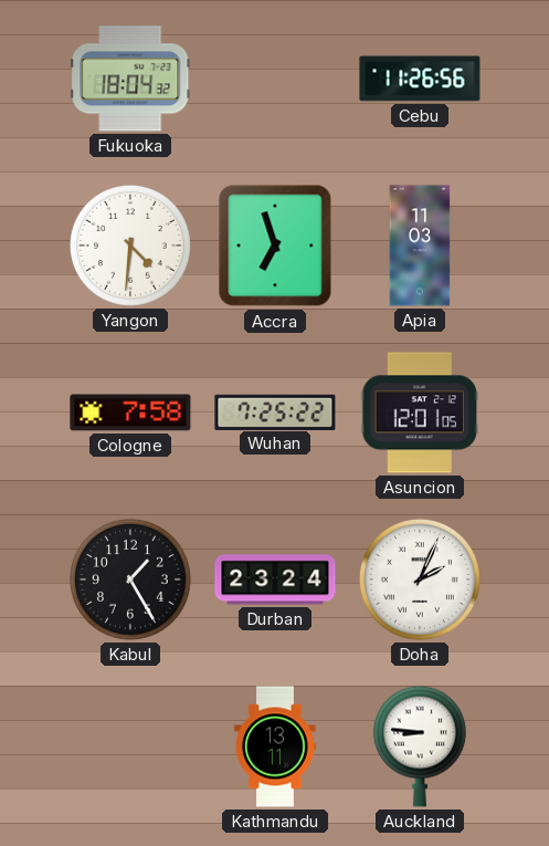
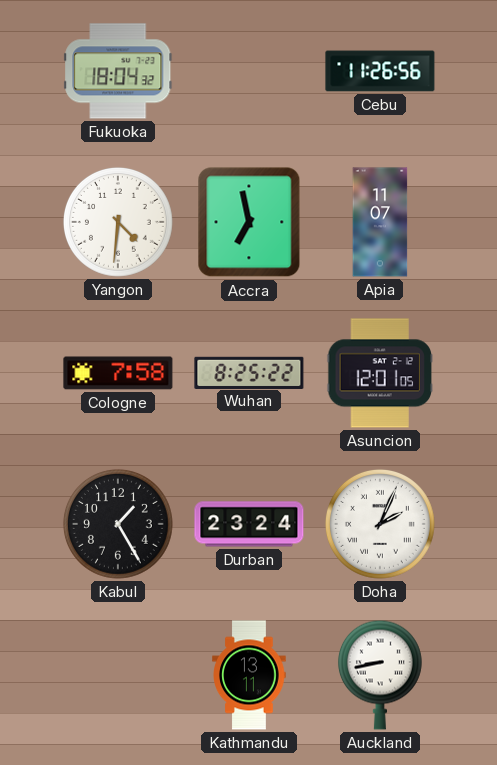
Accra: 6:57 -> 6:58 (249, 222)
Apia: 11:03 -> 11:07 (380, 222)
Wuhan: 7:25 -> 8:25 (249, 372)
Auckland: 8:46 -> 8:43 (380, 675)
